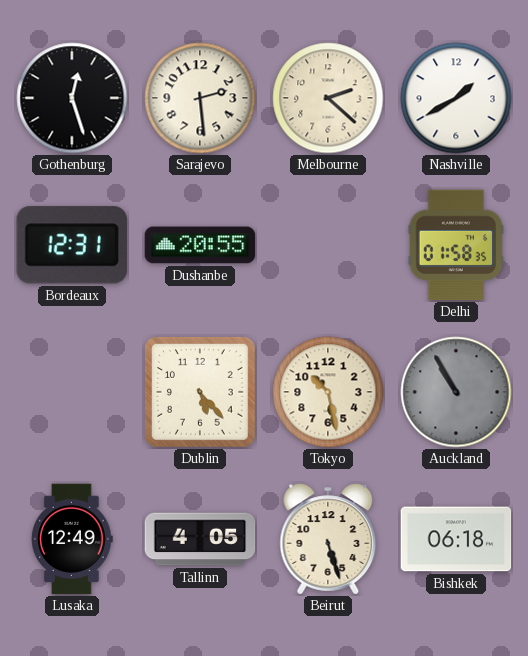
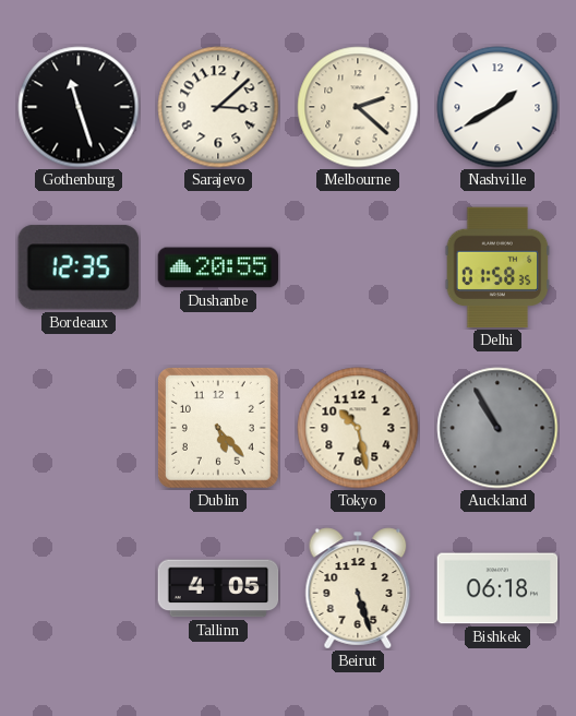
Gothenburg: 12:27 -> 11:27 (79, 107)
Sarajevo: 2:29 -> 3:08 (218, 107)
Bordeaux: 12:31 -> 12:35 (79, 267)
Lusaka: 12:49 -> none (72, 539)
